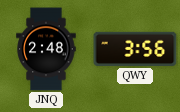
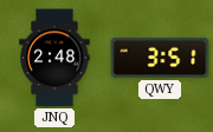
QWY: 3:56 -> 3:51 (160, 58)
